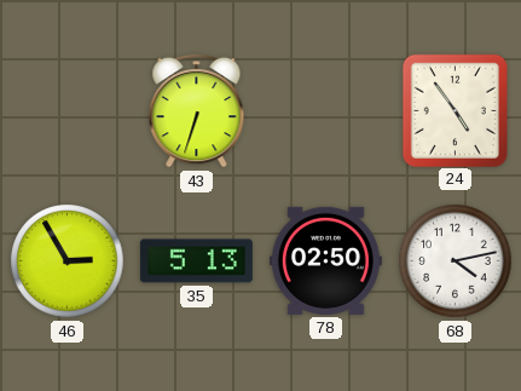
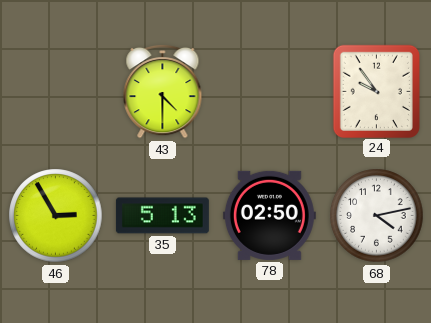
43: 6:33 -> 4:30 (163, 91)
24: 4:54 -> 9:54 (376, 91)
